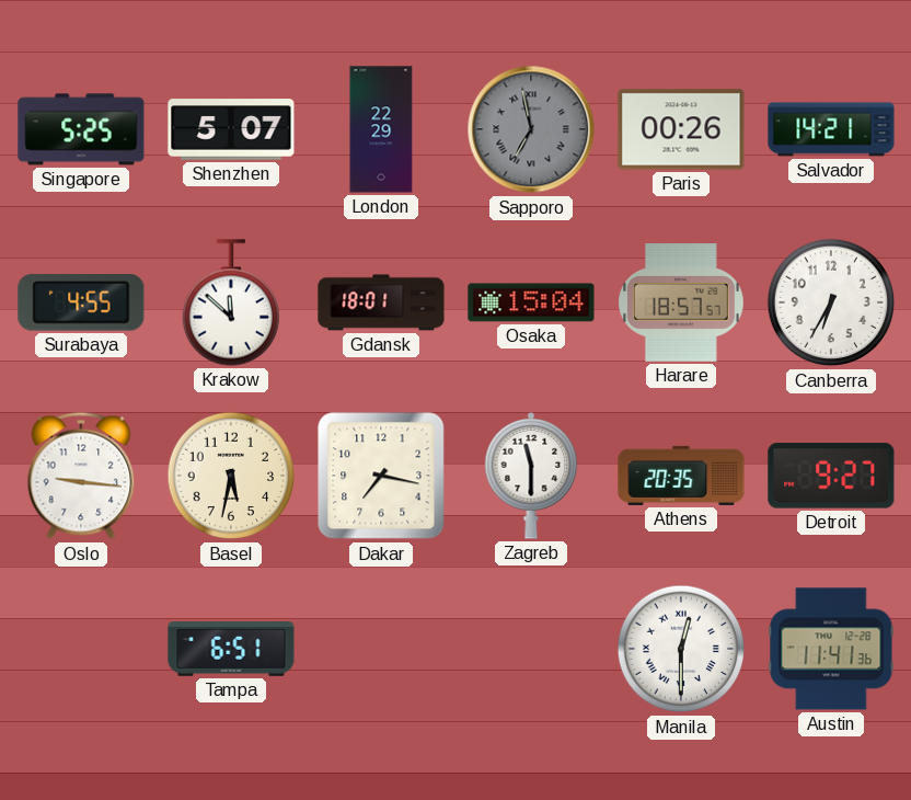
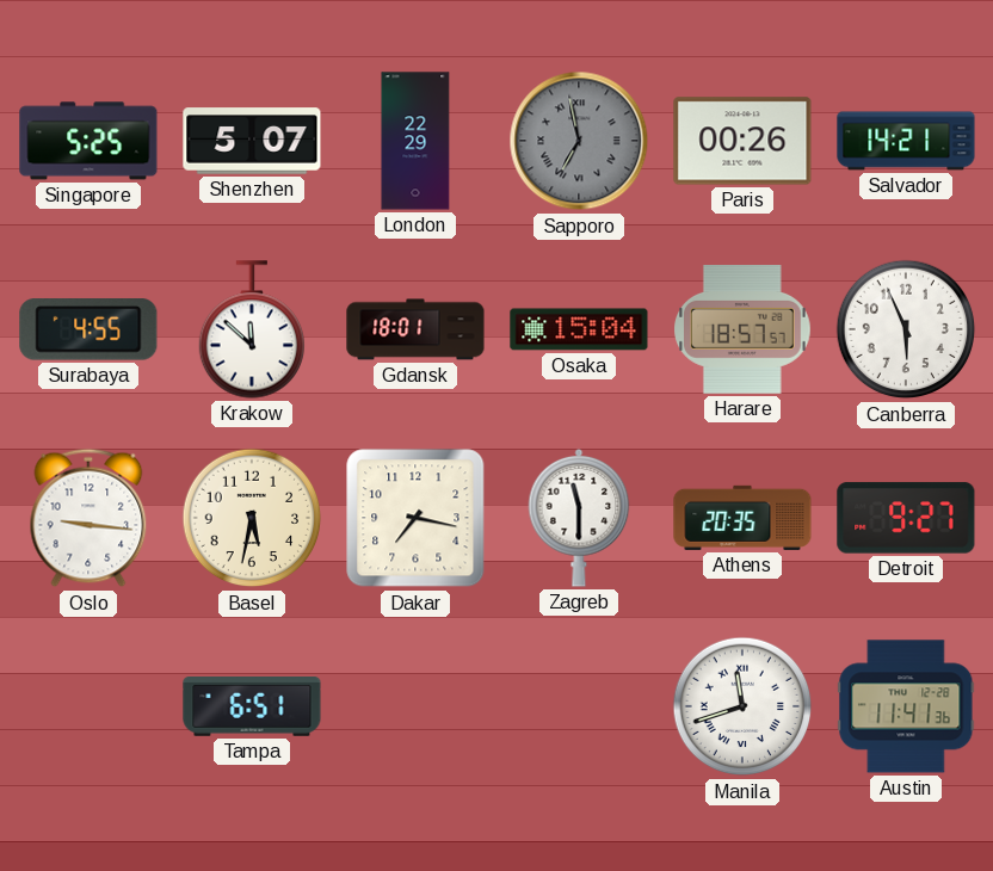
Canberra: 6:35 -> 5:56 (906, 329)
Manila: 12:30 -> 11:42 (742, 706)
